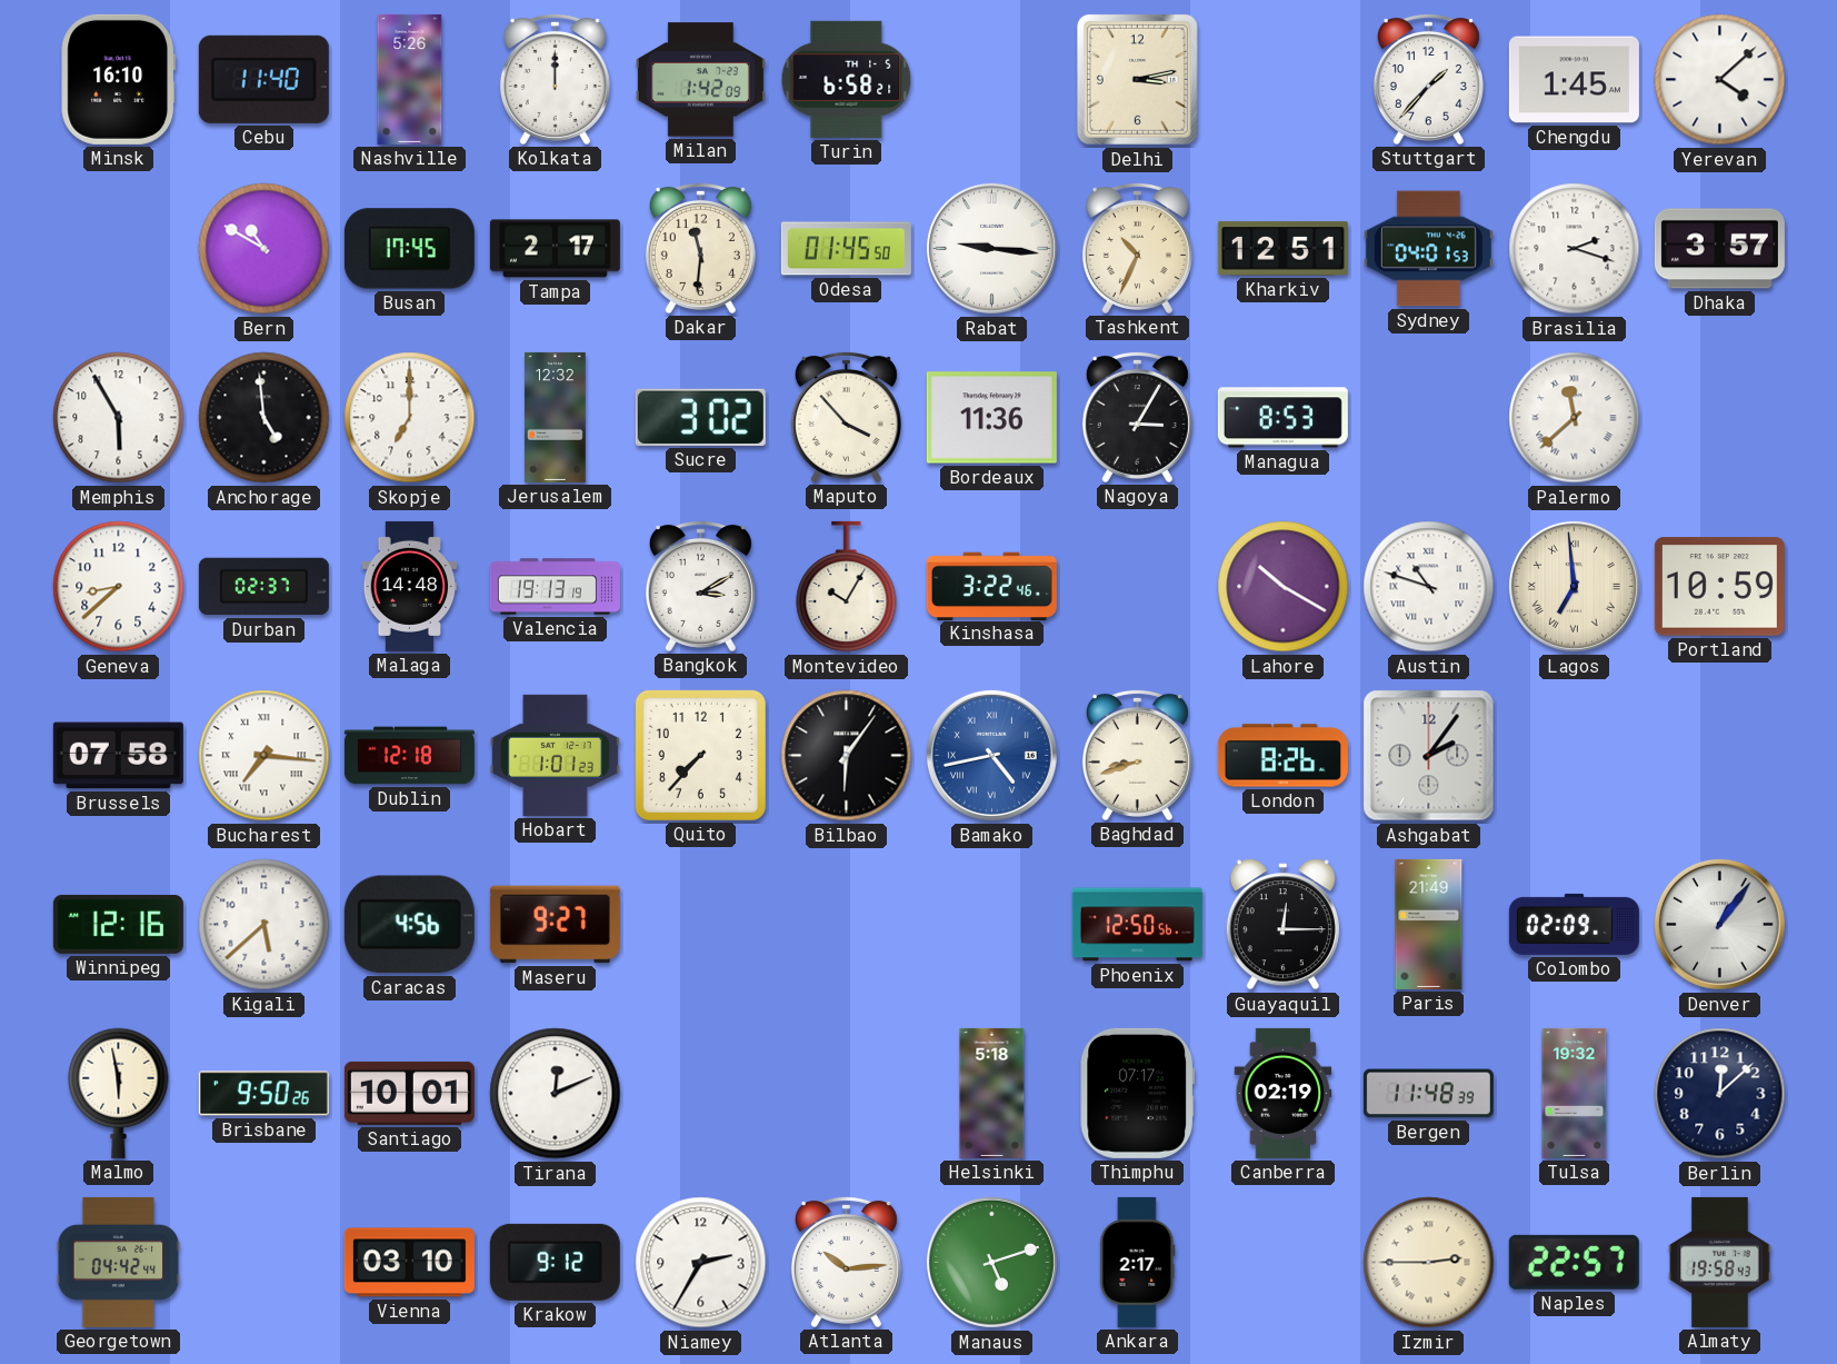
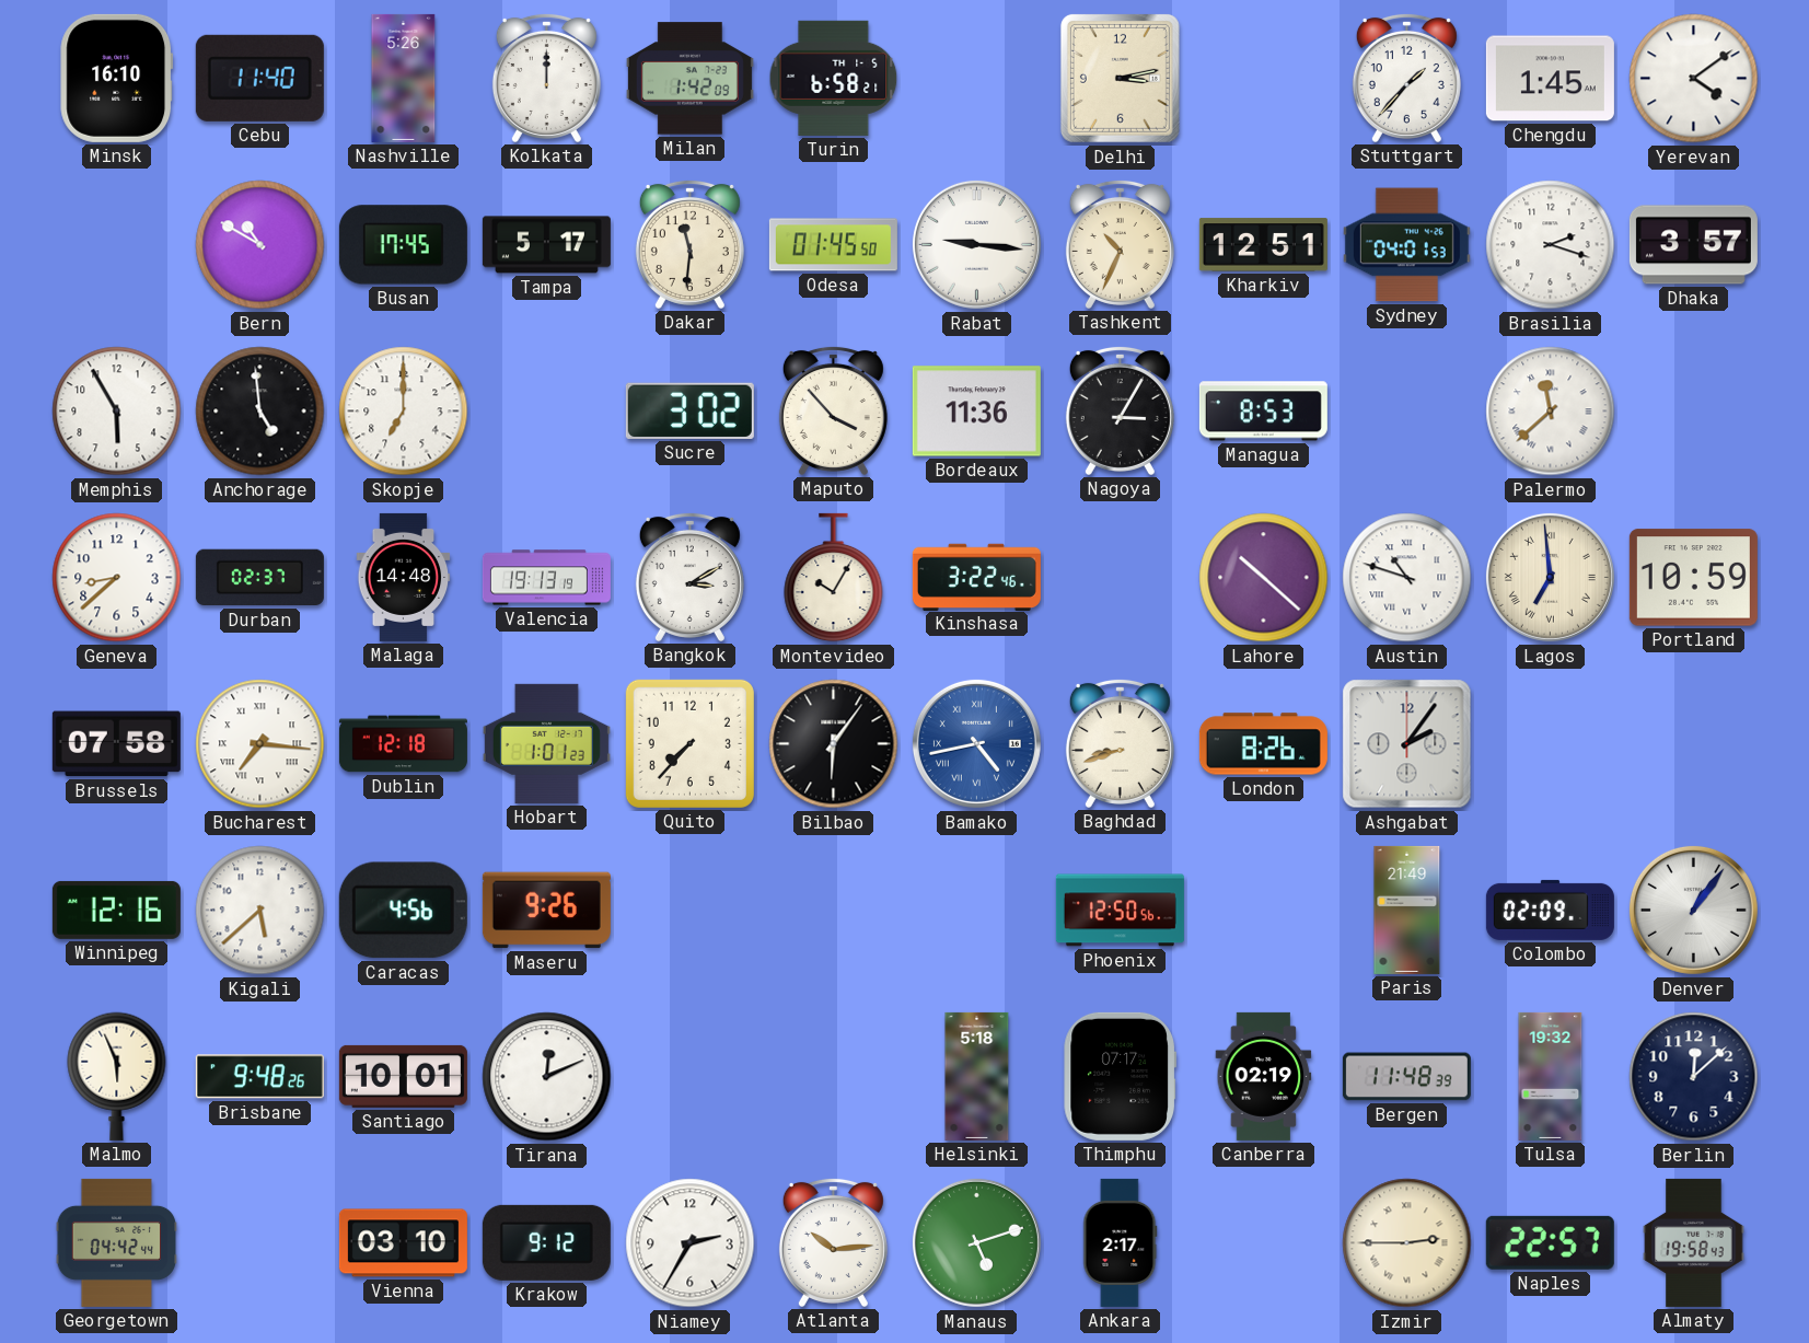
Yerevan: 4:08 -> 4:09 (1694, 79)
Tampa: 2:17 -> 5:17 (546, 245)
Jerusalem: 12:32 -> none (556, 417)
Lahore: 10:20 -> 10:22 (1264, 578)
Maseru: 9:27 -> 9:26 (546, 911)
Guayaquil: 12:15 -> none (1282, 925)
Malmo: 5:58 -> 5:56 (117, 1076)
Brisbane: 9:50 -> 9:48 (259, 1077)
